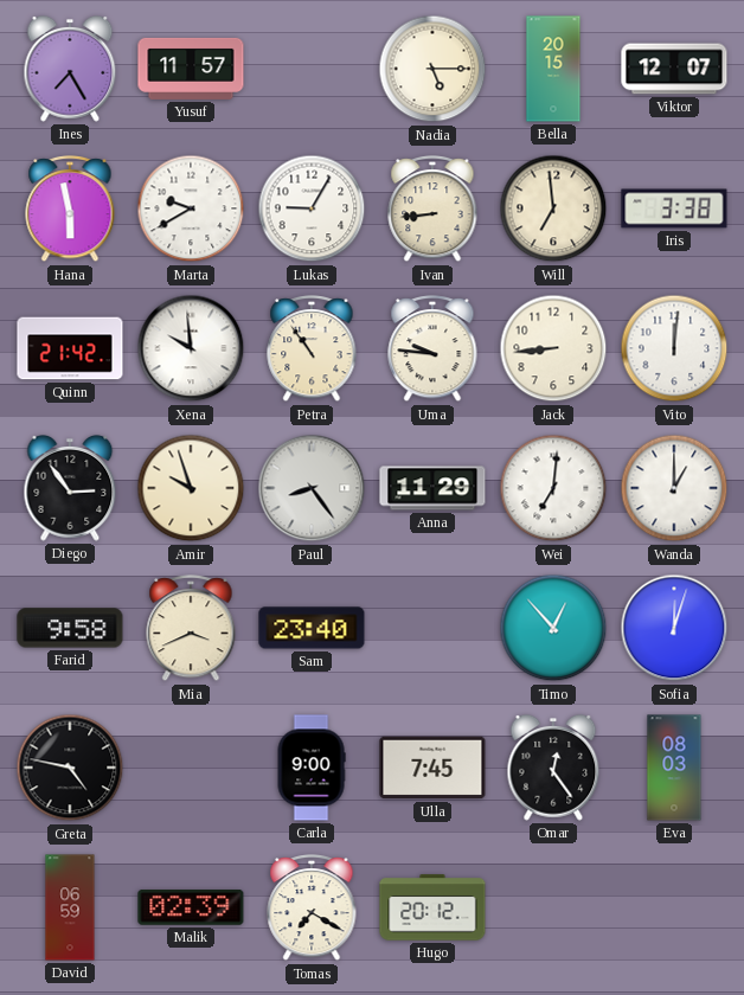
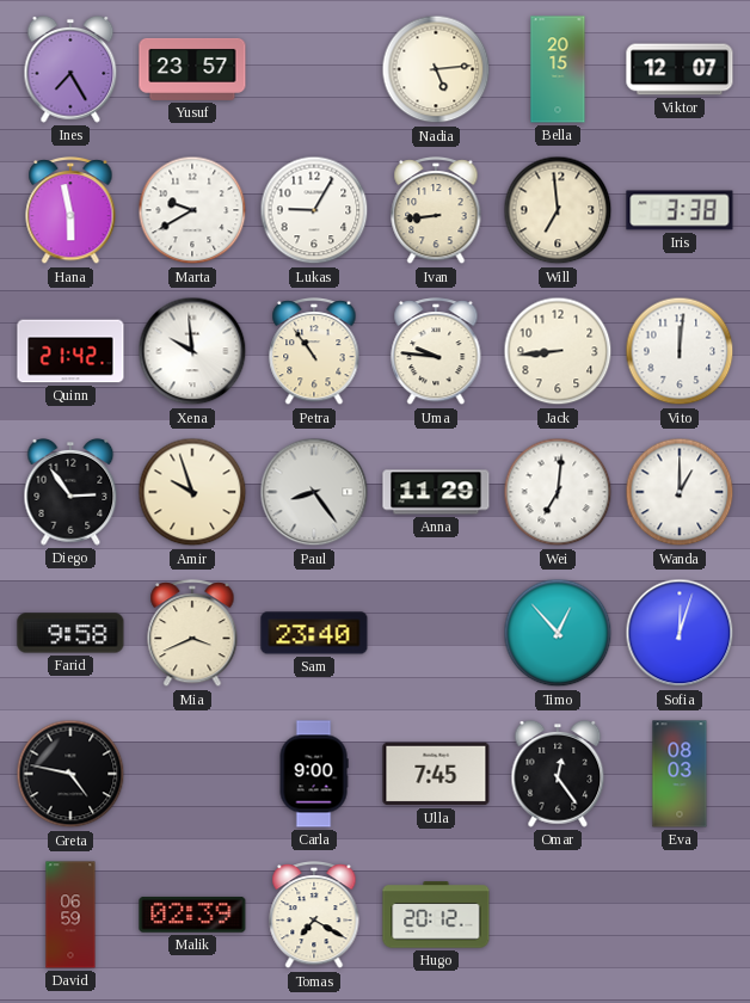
Yusuf: 11:57 -> 23:57 (192, 69)
Nadia: 5:15 -> 5:14 (436, 69)
